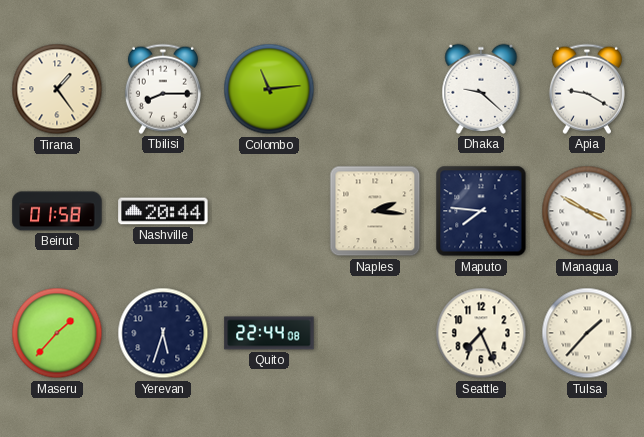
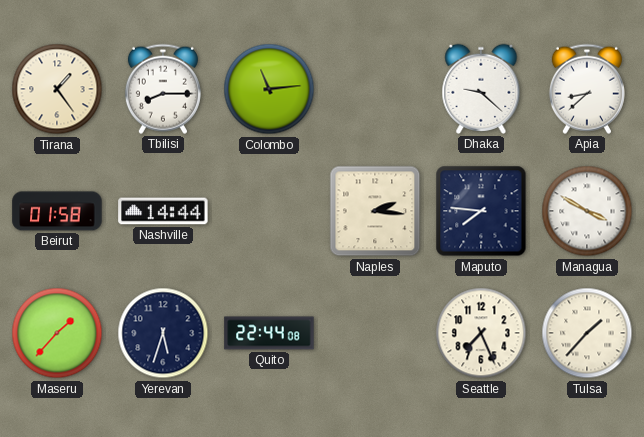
Apia: 9:20 -> 8:38 (587, 89)
Nashville: 20:44 -> 14:44 (163, 211)
